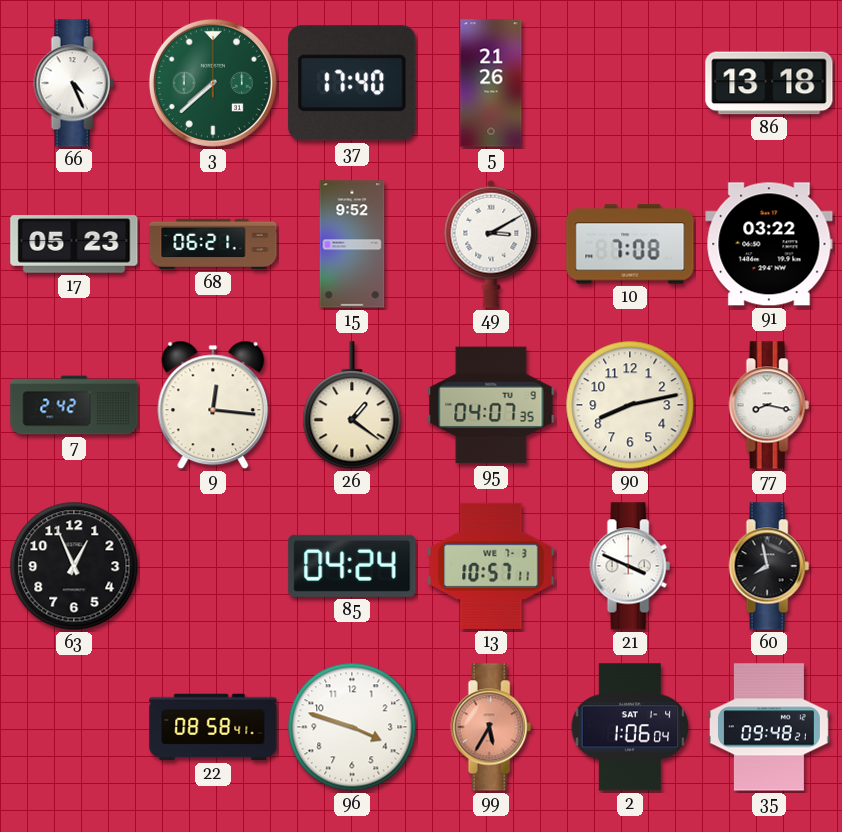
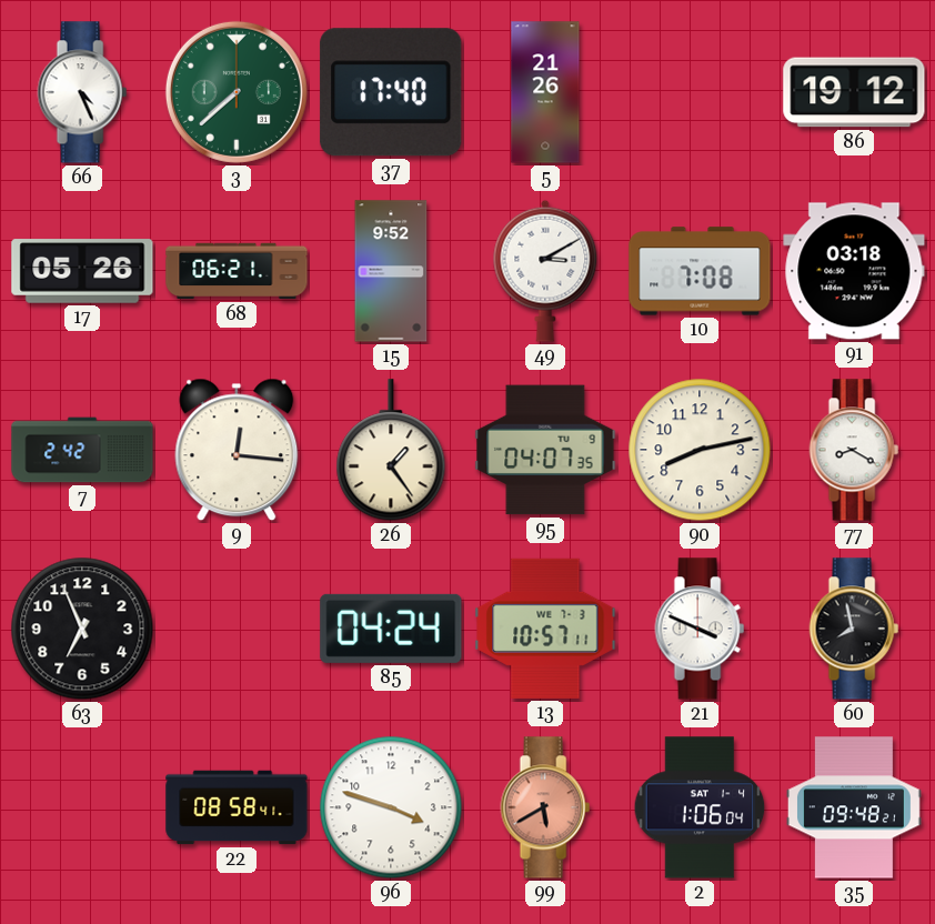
86: 13:18 -> 19:12 (854, 92)
17: 05:23 -> 05:26 (82, 271)
91: 03:22 -> 03:18 (854, 271)
26: 1:21 -> 1:24 (391, 451)
77: 8:17 -> 8:20 (854, 450)
63: 12:56 -> 6:56 (82, 629)
99: 5:35 -> 5:40 (545, 807)
